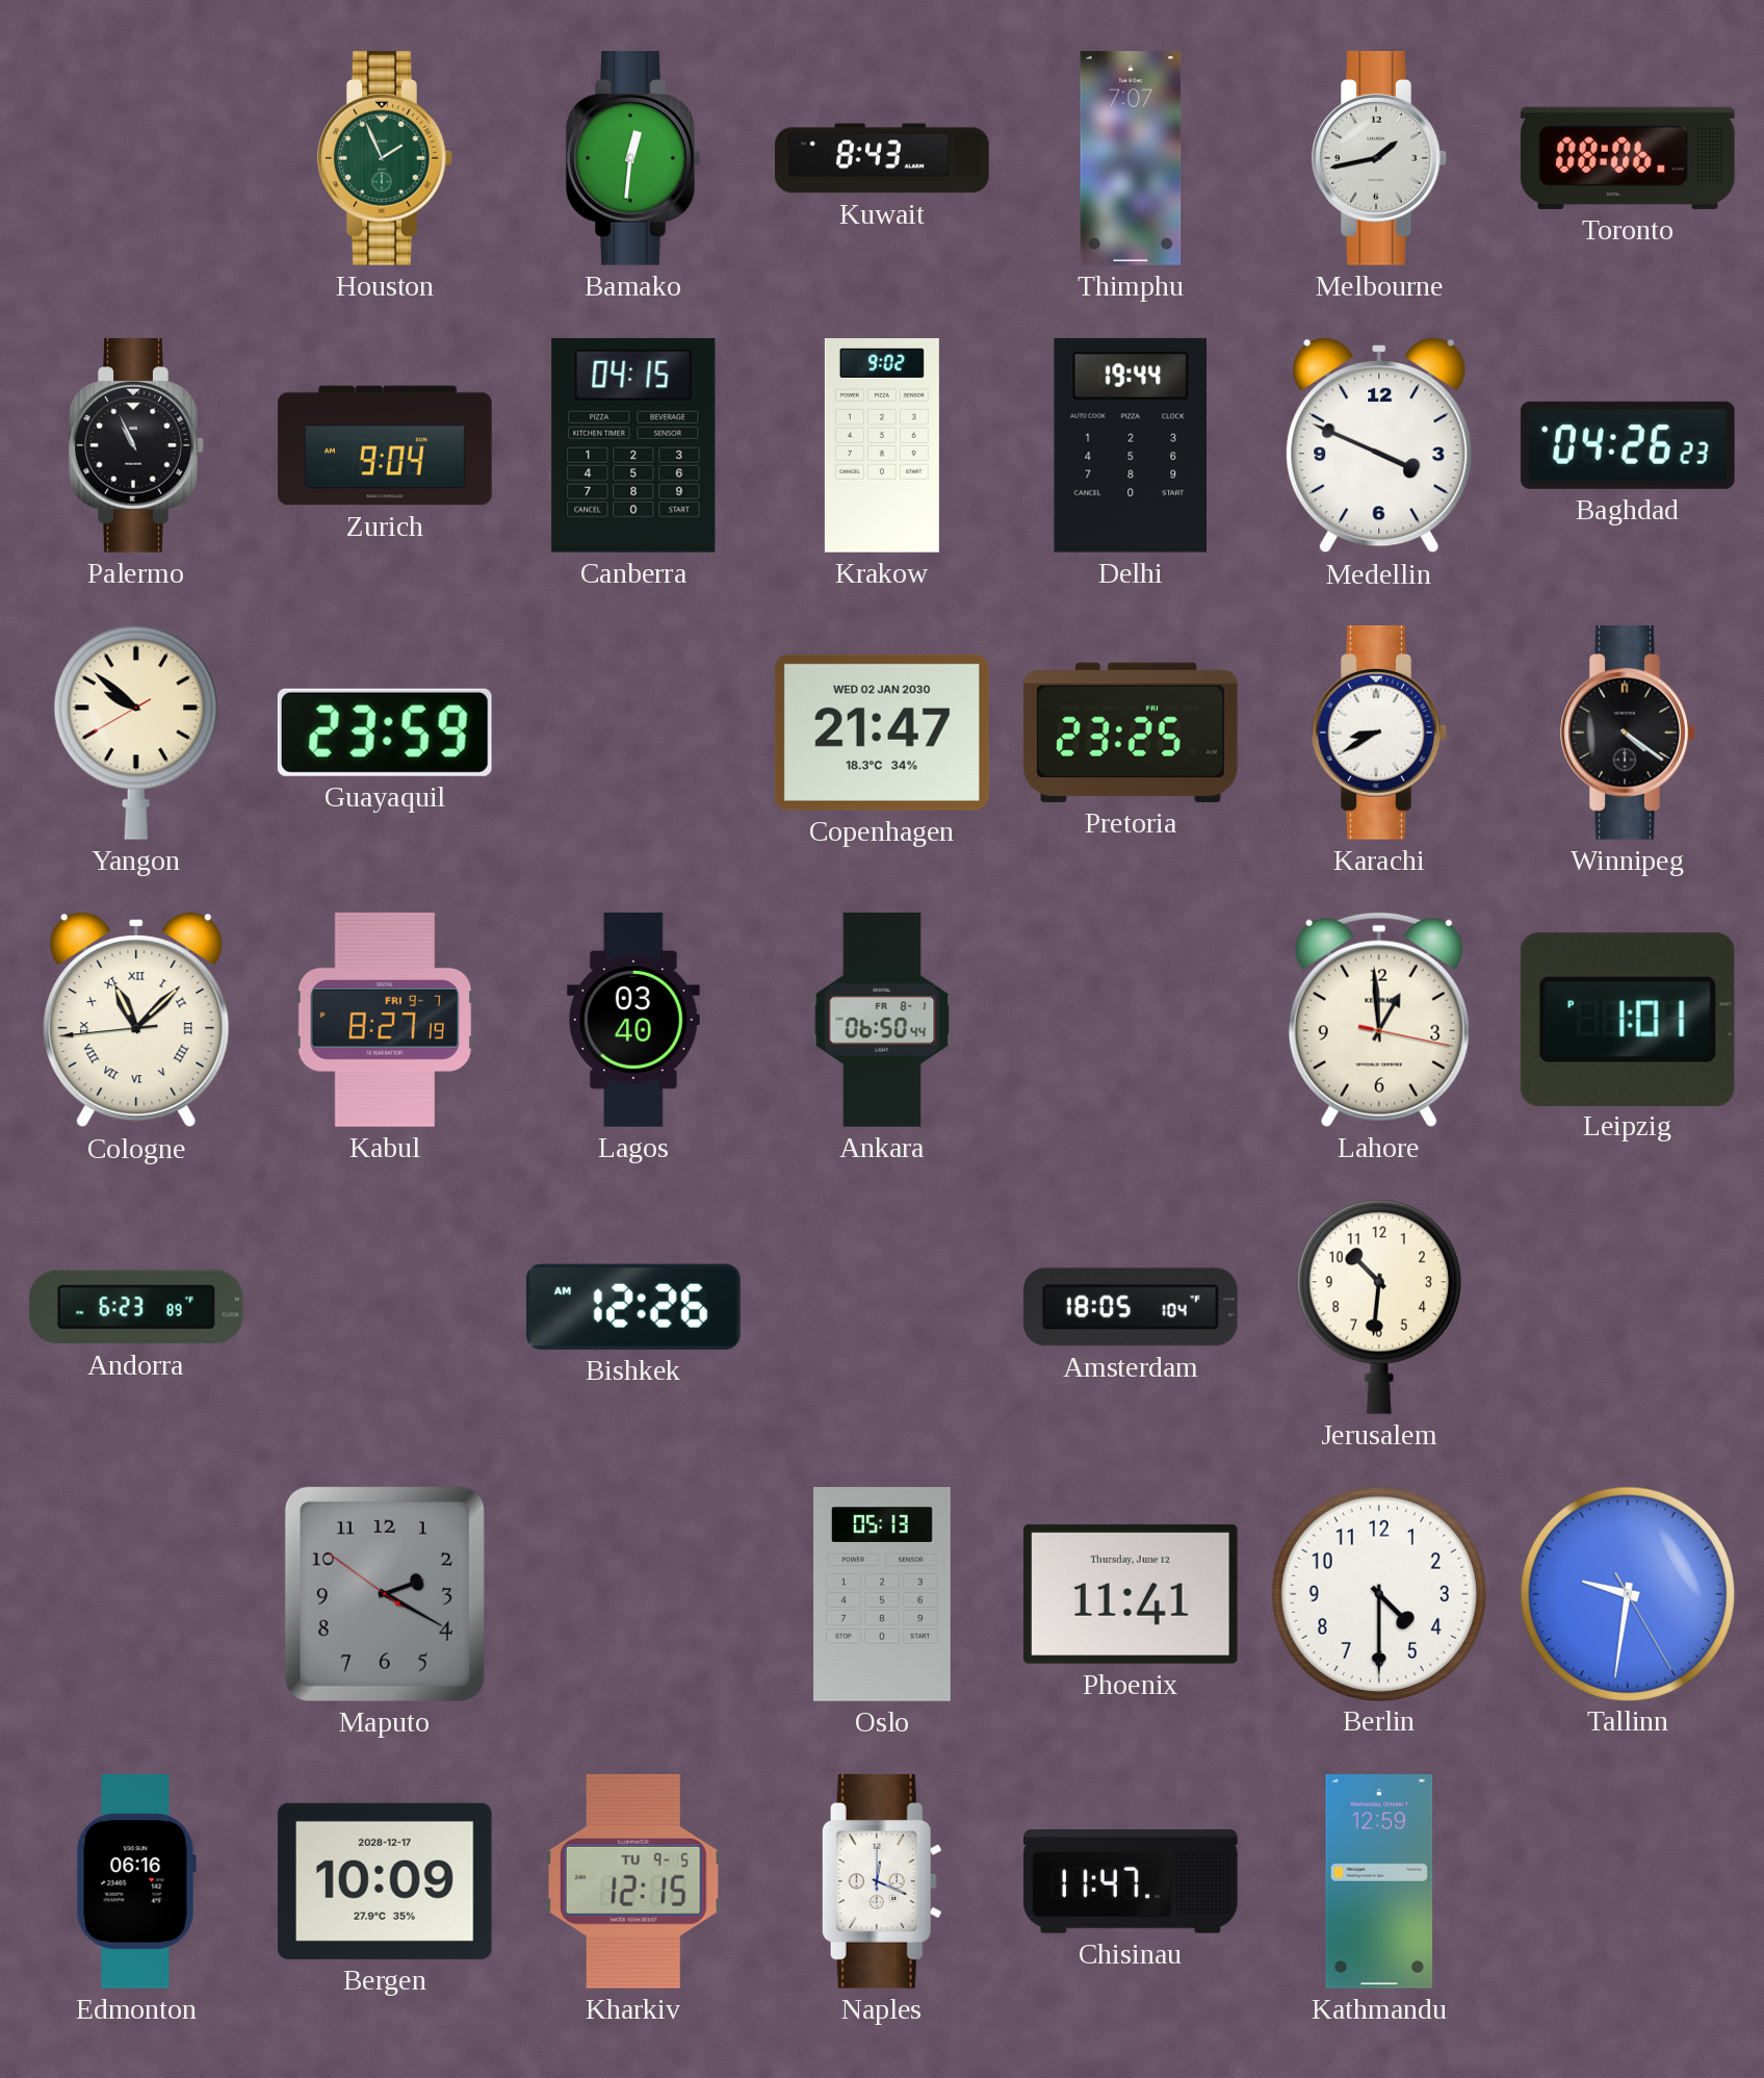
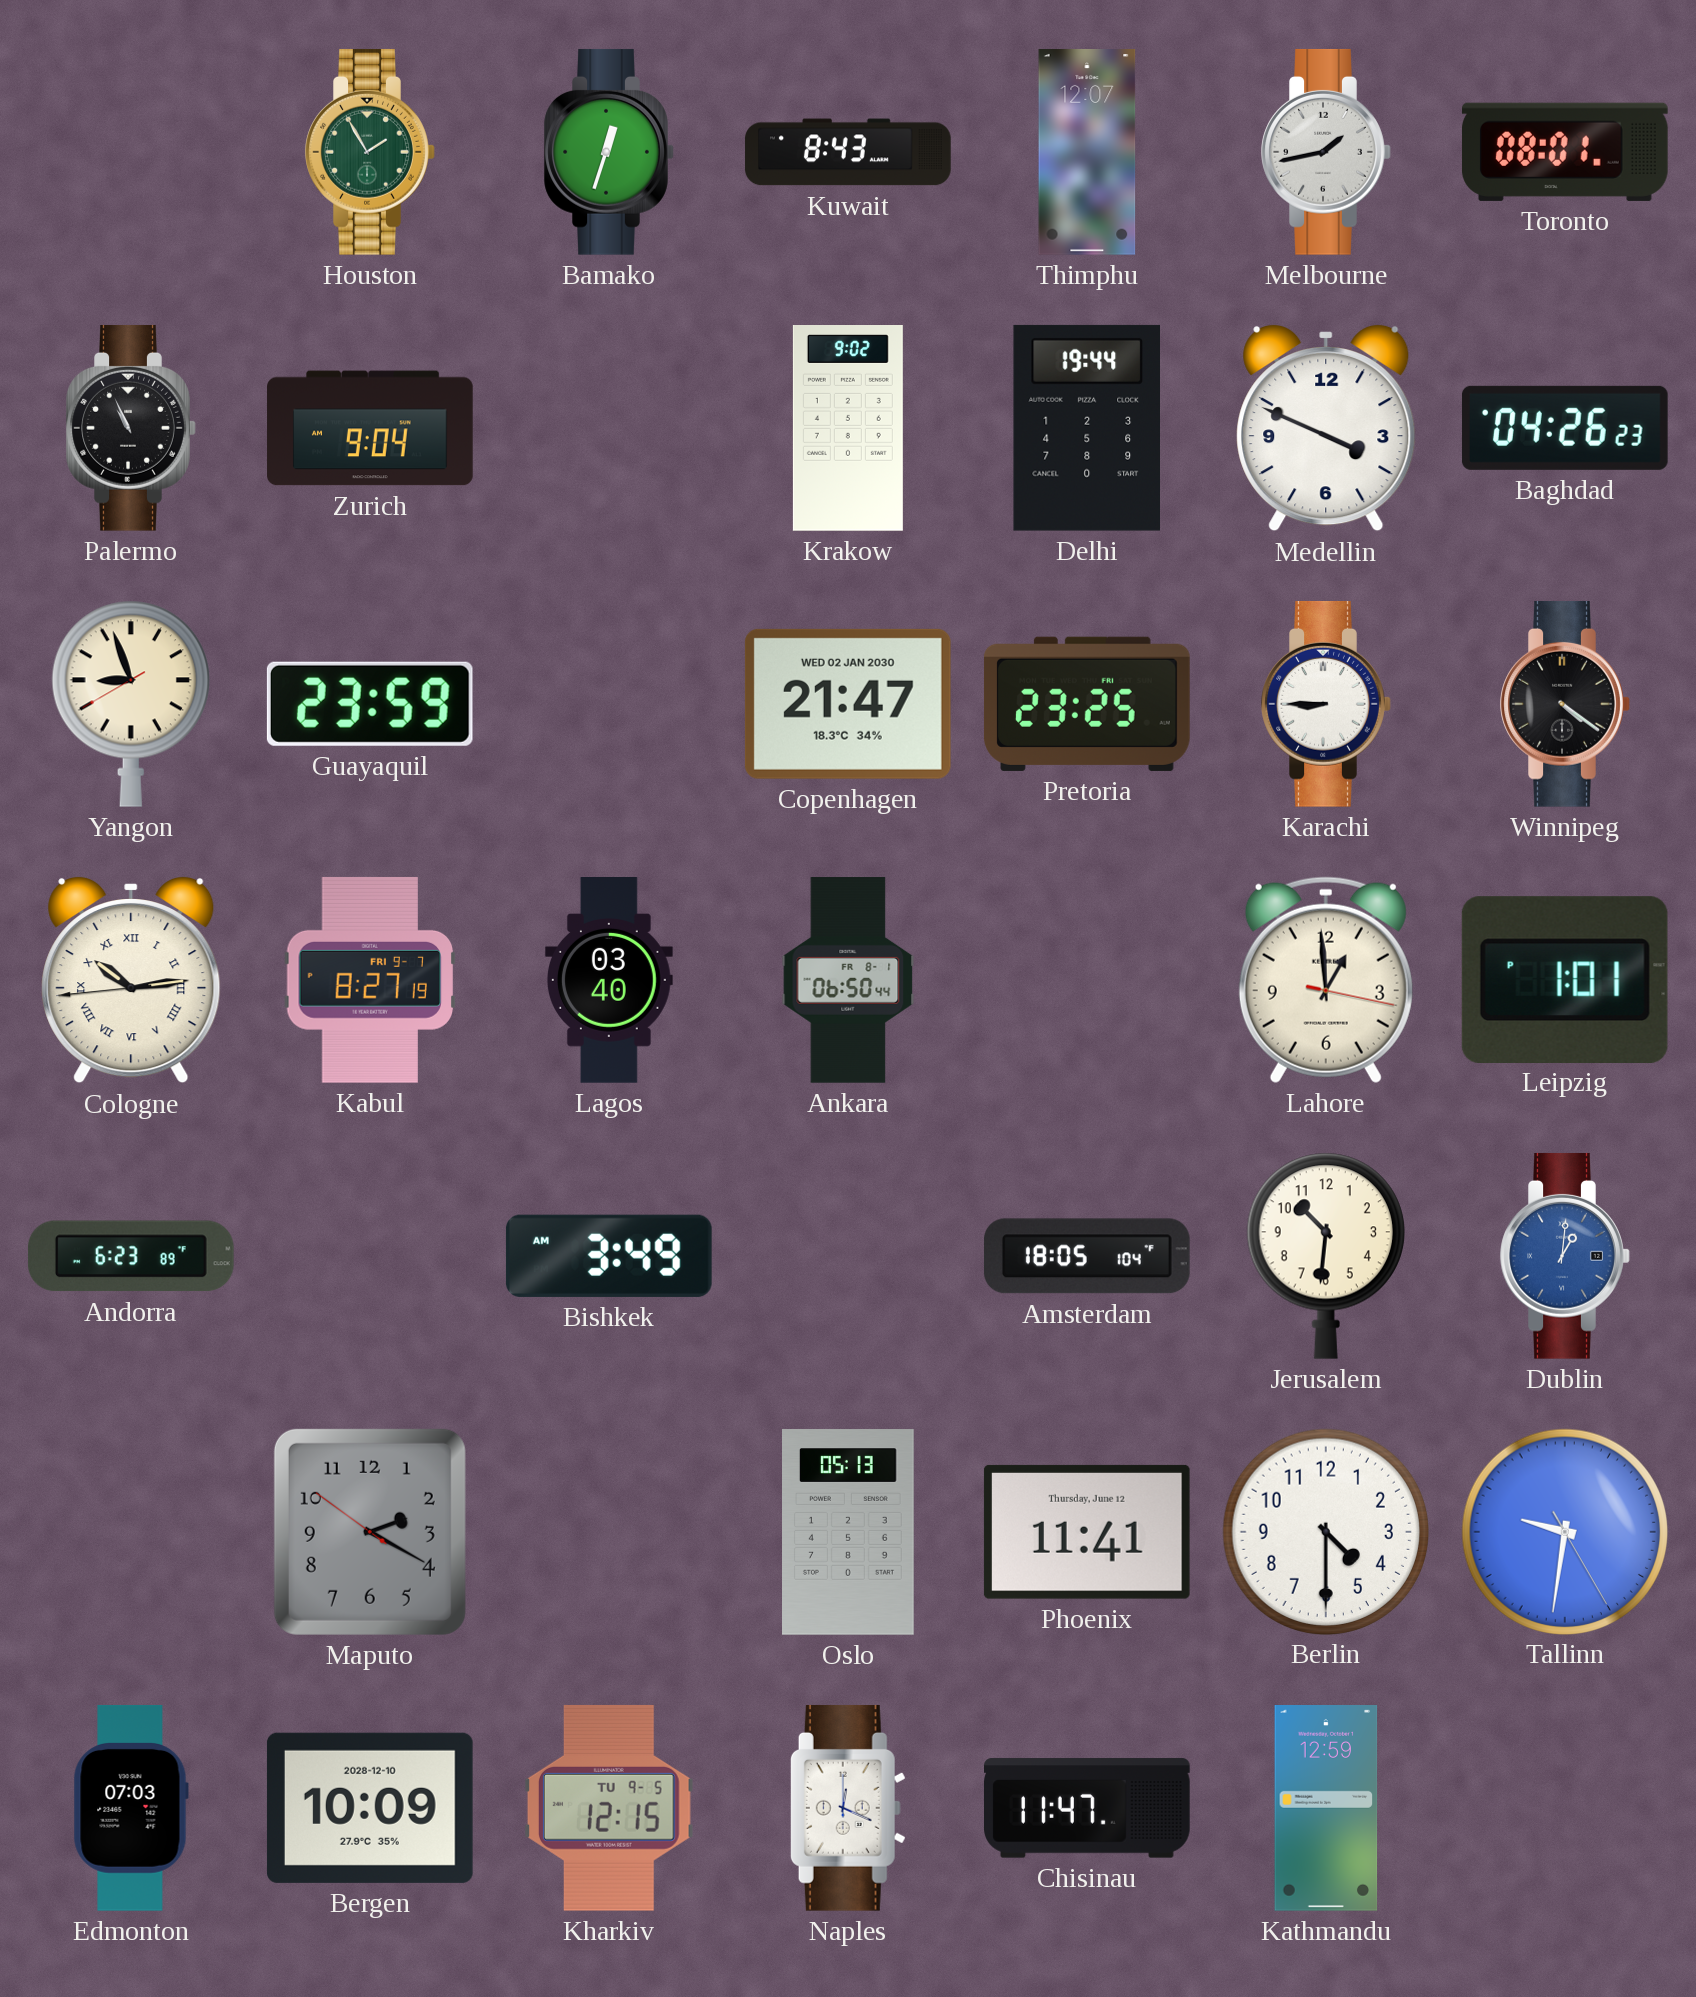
Houston: 1:56 -> 1:55 (370, 152)
Bamako: 12:31 -> 12:33 (609, 152)
Thimphu: 7:07 -> 12:07 (1087, 153)
Toronto: 08:06 -> 08:01 (1565, 152)
Canberra: 04:15 -> none (633, 445)
Yangon: 9:51 -> 8:56 (131, 704)
Karachi: 8:40 -> 8:45 (1326, 704)
Cologne: 11:07 -> 10:13 (131, 980)
Bishkek: 12:26 -> 3:49 (609, 1256)
Dublin: none -> 1:01 (1565, 1256)
Edmonton: 06:16 -> 07:03 (131, 1809)
Bergen date: 2028-12-17 -> 2028-12-10 (370, 1808)
